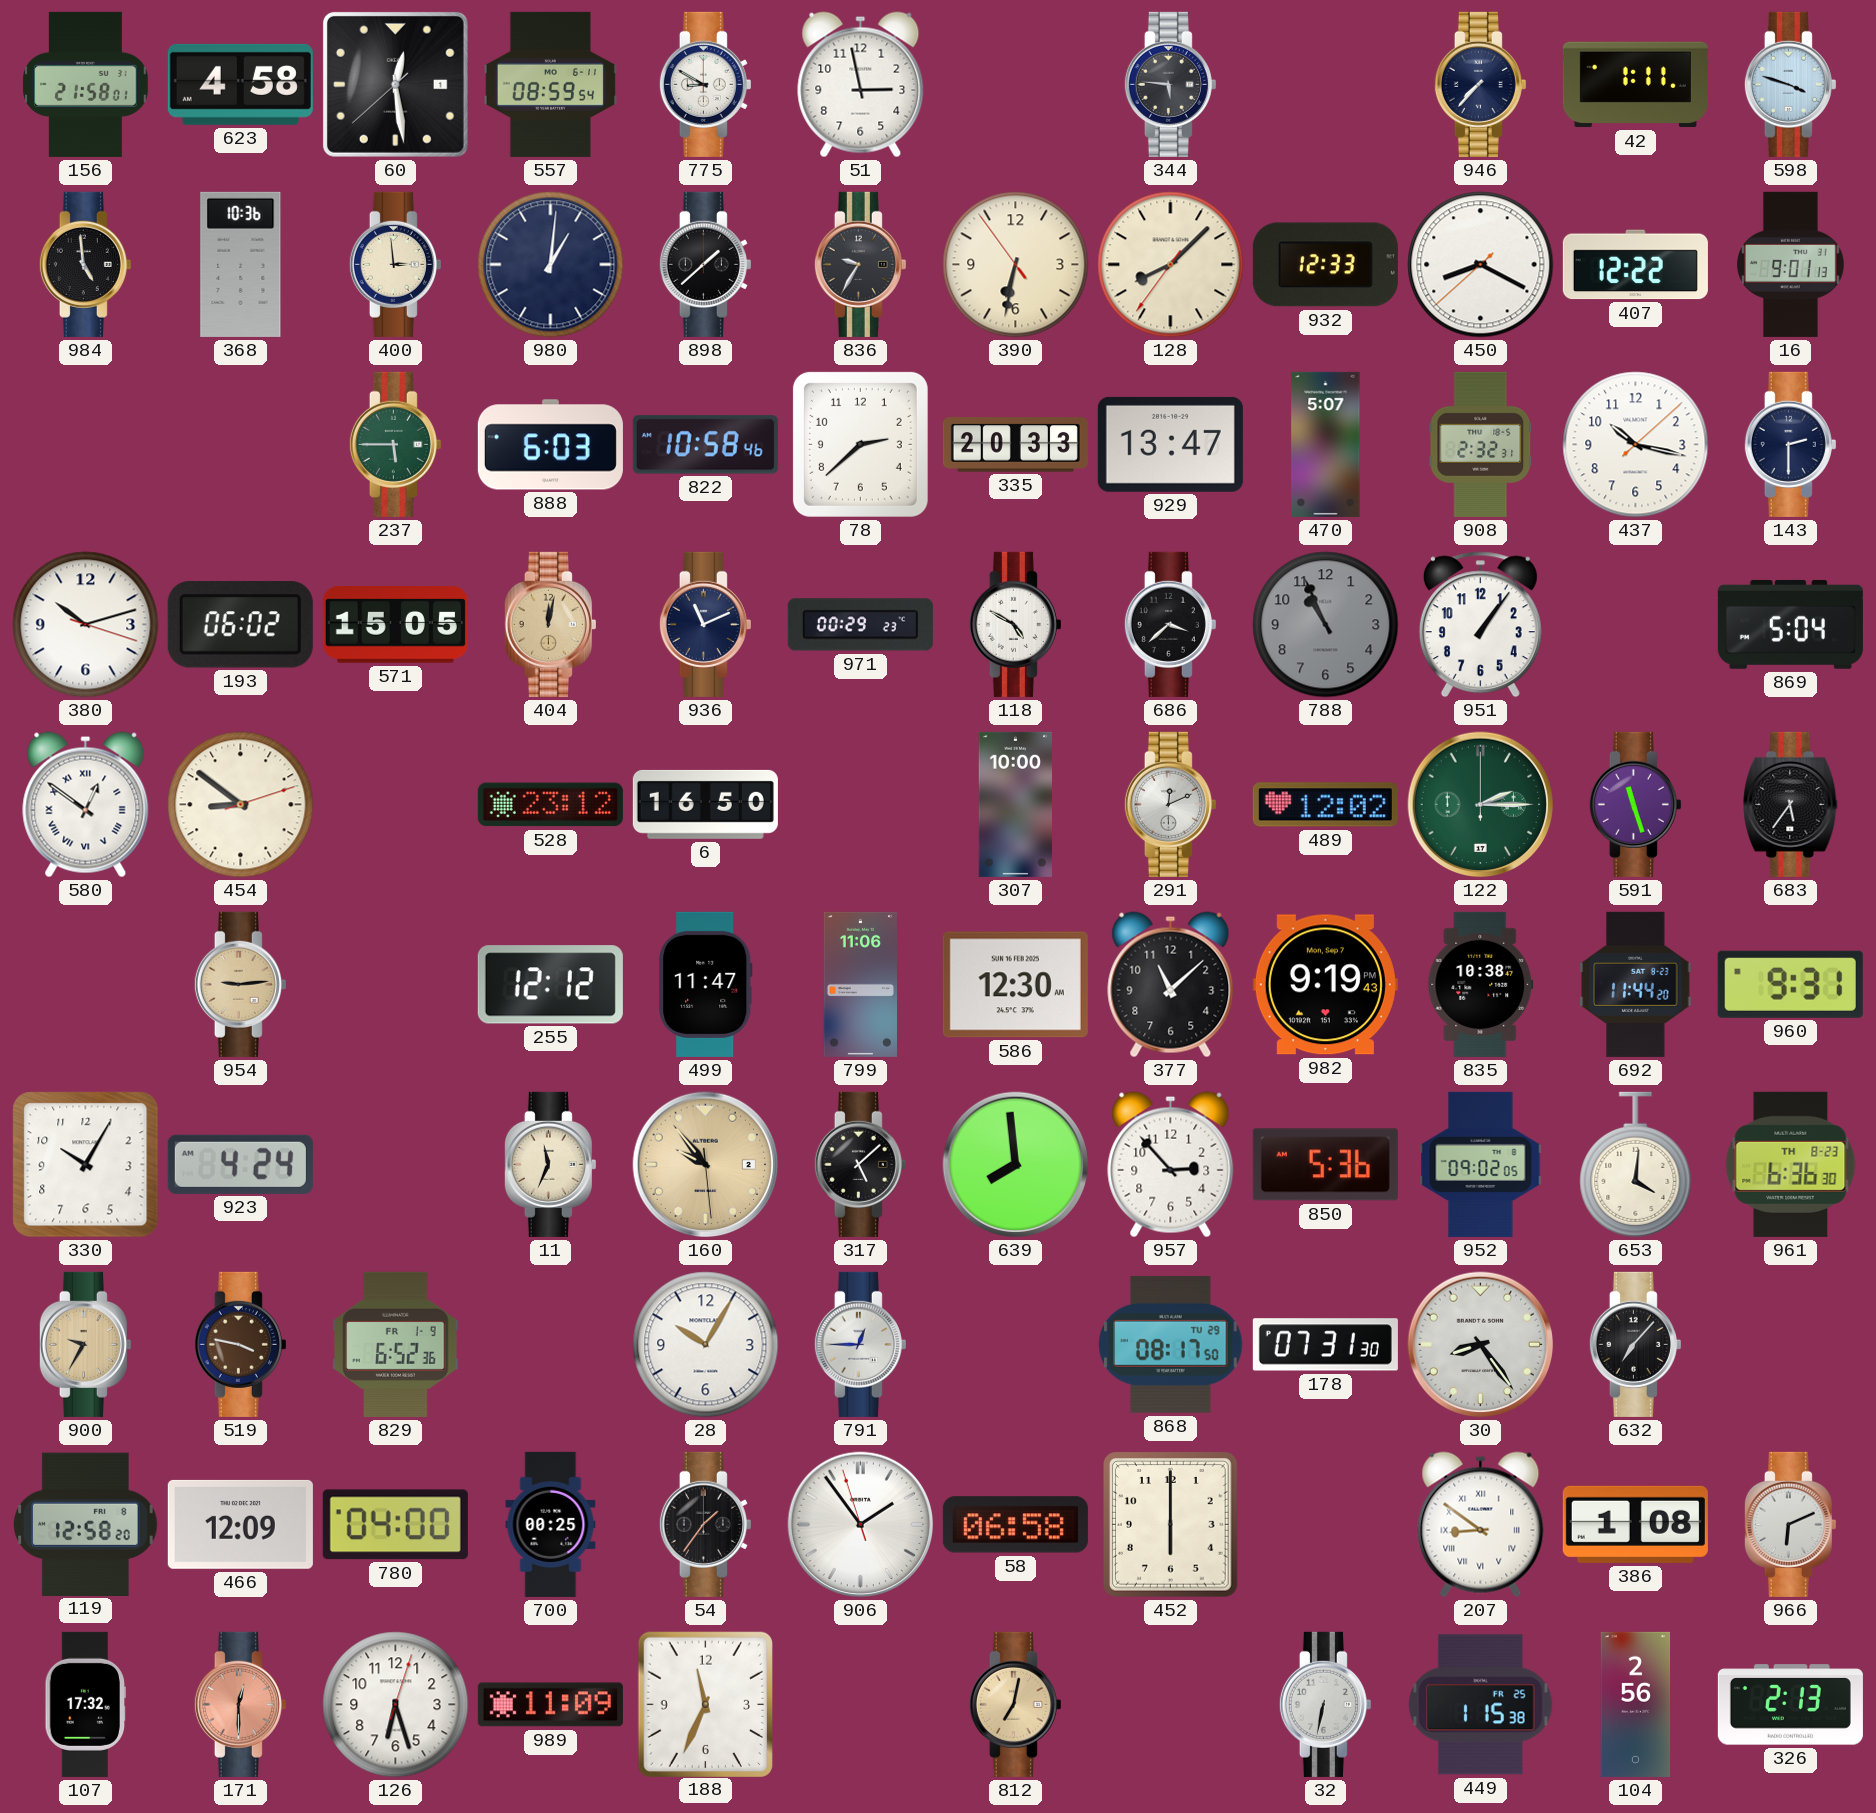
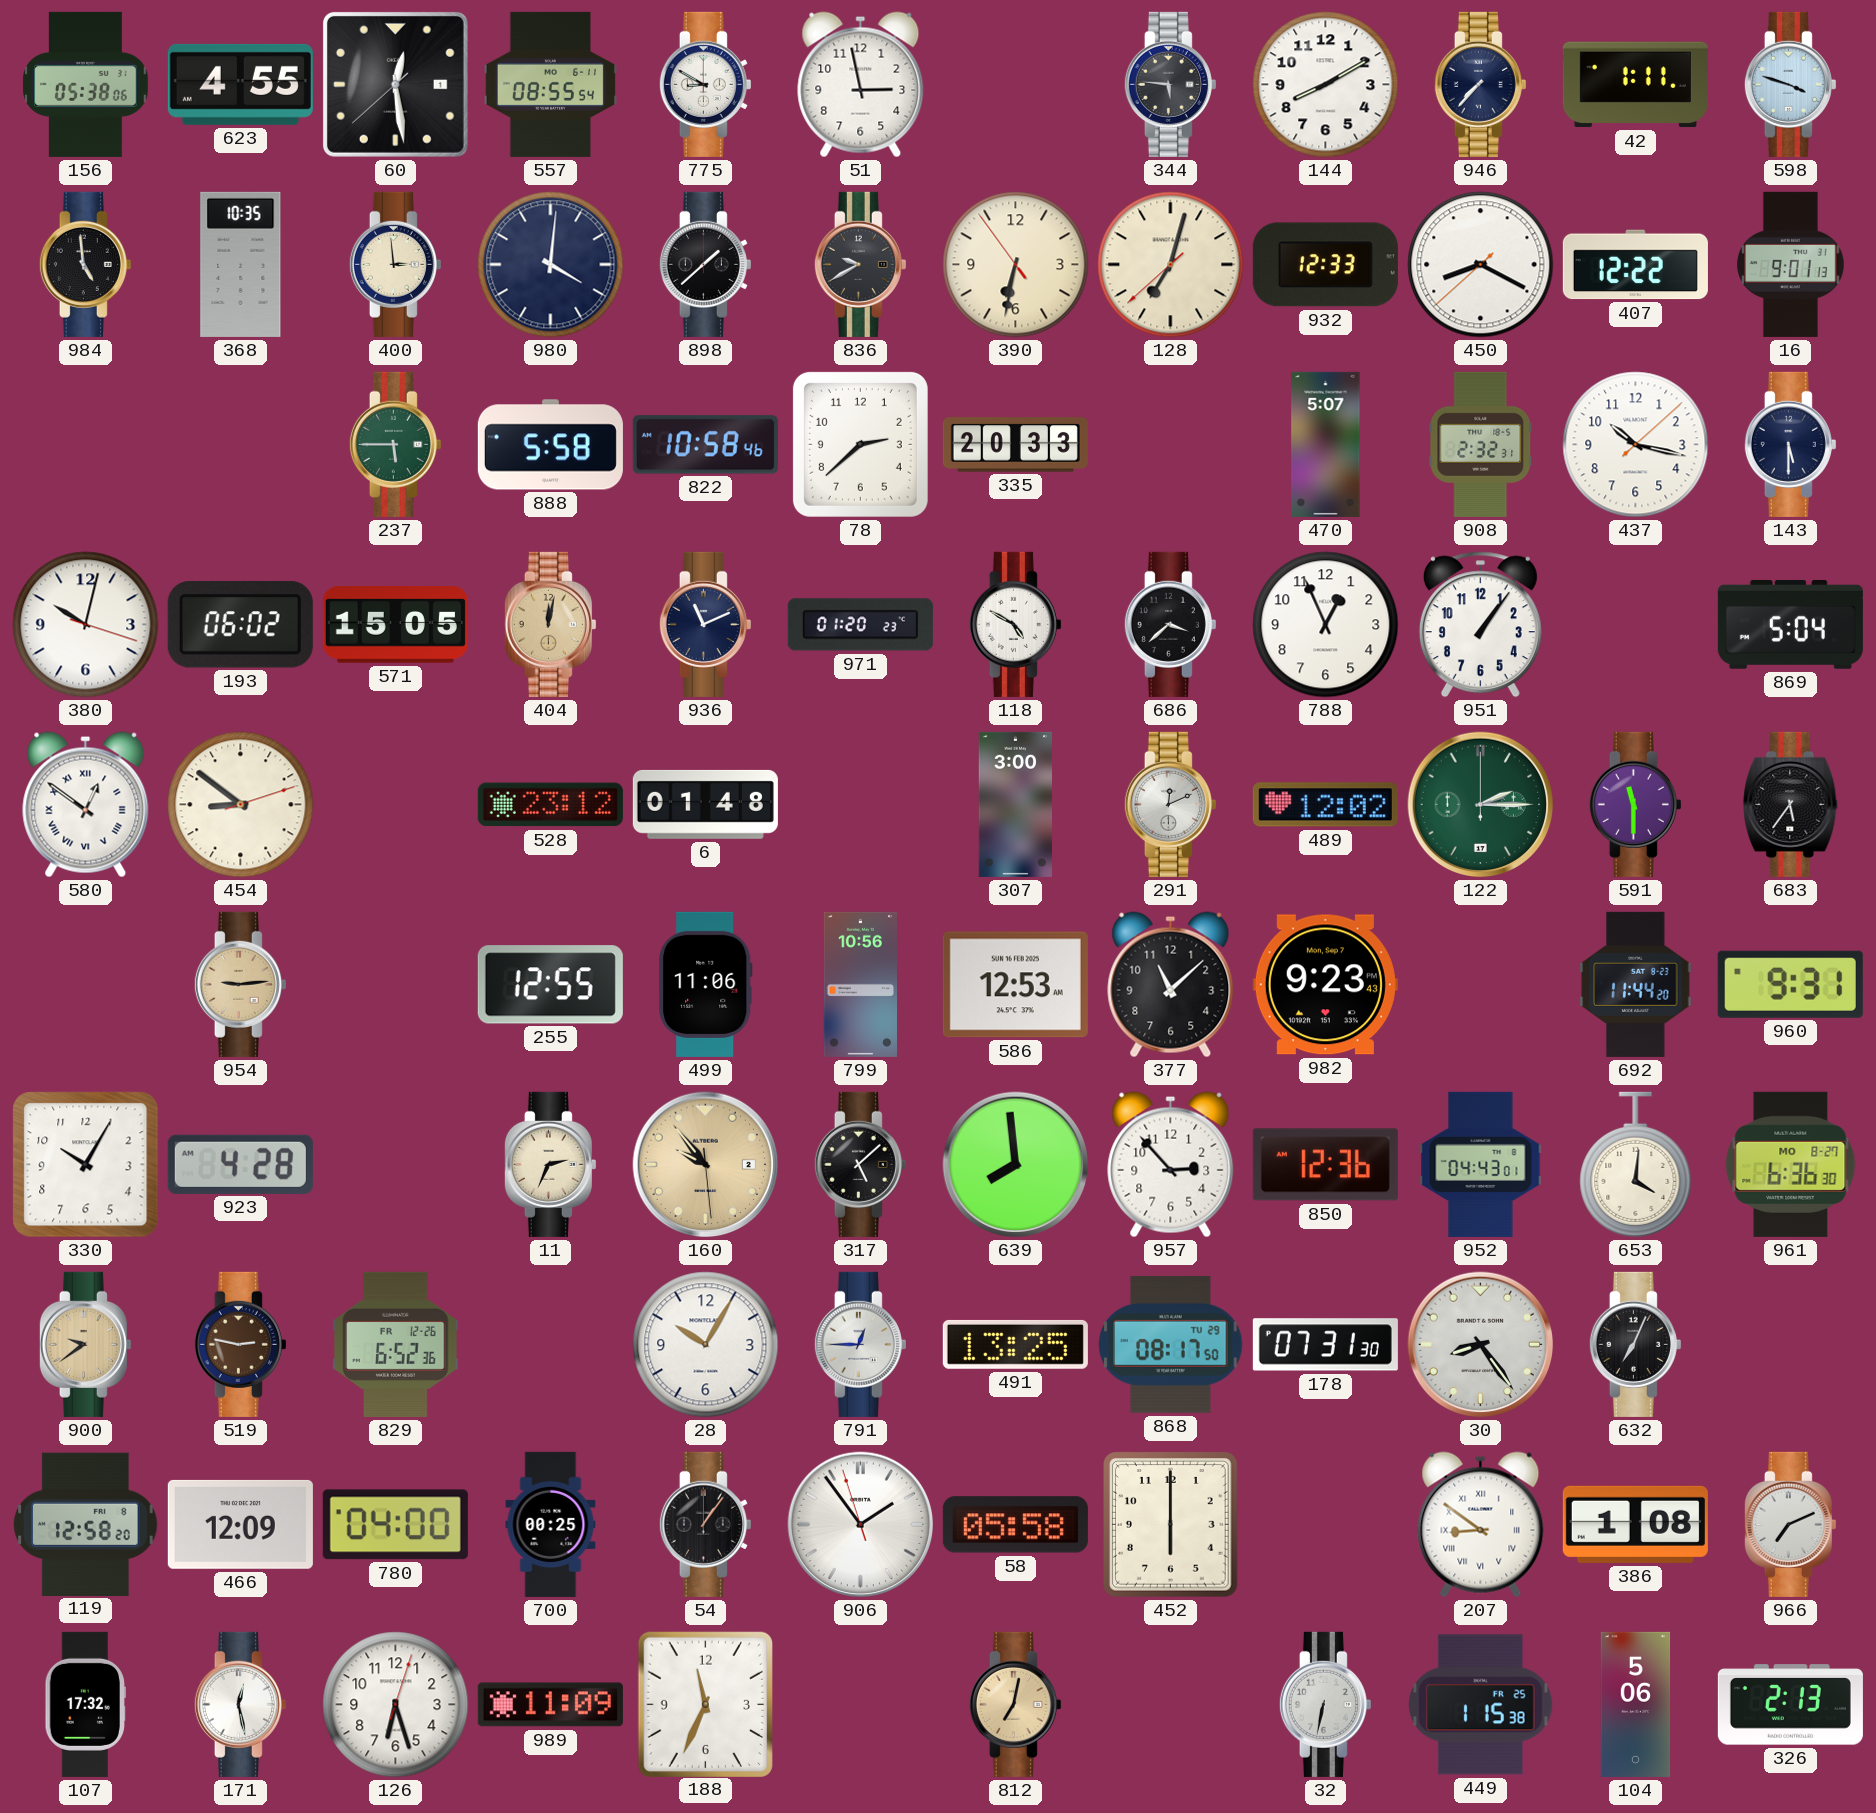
156: 21:58 -> 05:38 (86, 84)
623: 4:58 -> 4:55 (240, 84)
557: 08:59 -> 08:55 (550, 84)
144: none -> 8:10 (1326, 85)
368: 10:36 -> 10:35 (241, 264)
980: 1:01 -> 4:01 (551, 265)
836: 9:35 -> 9:40 (860, 264)
128: 8:07 -> 7:02 (1171, 265)
888: 6:03 -> 5:58 (550, 445)
929: 13:47 -> none (1170, 444)
143: 2:30 -> 5:30 (1790, 444)
380: 10:12 -> 10:02 (86, 625)
971: 00:29 -> 01:20 (860, 625)
788: 10:56 -> 12:56 (1326, 625)
788 dial: grey -> white (1326, 625)
6: 16:50 -> 01:48 (705, 804)
307: 10:00 -> 3:00 (1016, 804)
591: 11:27 -> 11:30 (1635, 804)
255: 12:12 -> 12:55 (550, 985)
499: 11:47 -> 11:06 (706, 984)
799: 11:06 -> 10:56 (861, 984)
586: 12:30 -> 12:53 (1015, 985)
982: 9:19 -> 9:23 (1325, 985)
835: 10:38 -> none (1481, 984)
923: 4:24 -> 4:28 (240, 1164)
11: 11:34 -> 2:34 (550, 1164)
850: 5:36 -> 12:36 (1325, 1165)
952: 09:02 -> 04:43 (1481, 1164)
961 date: TH 8-23 -> MO 8-27 (1791, 1164)
900: 9:35 -> 9:39 (85, 1344)
519: 3:47 -> 2:47 (240, 1344)
829 date: FR 1-9 -> FR 12-26 (396, 1344)
491: none -> 13:25 (1015, 1344)
632: 7:07 -> 7:04 (1635, 1344)
54: 1:36 -> 1:06 (705, 1524)
58: 06:58 -> 05:58 (1015, 1525)
966: 6:11 -> 7:11 (1790, 1524)
171: 12:30 -> 12:28 (240, 1704)
171 dial: salmon -> white (240, 1704)
104: 2:56 -> 5:06 (1636, 1704)
